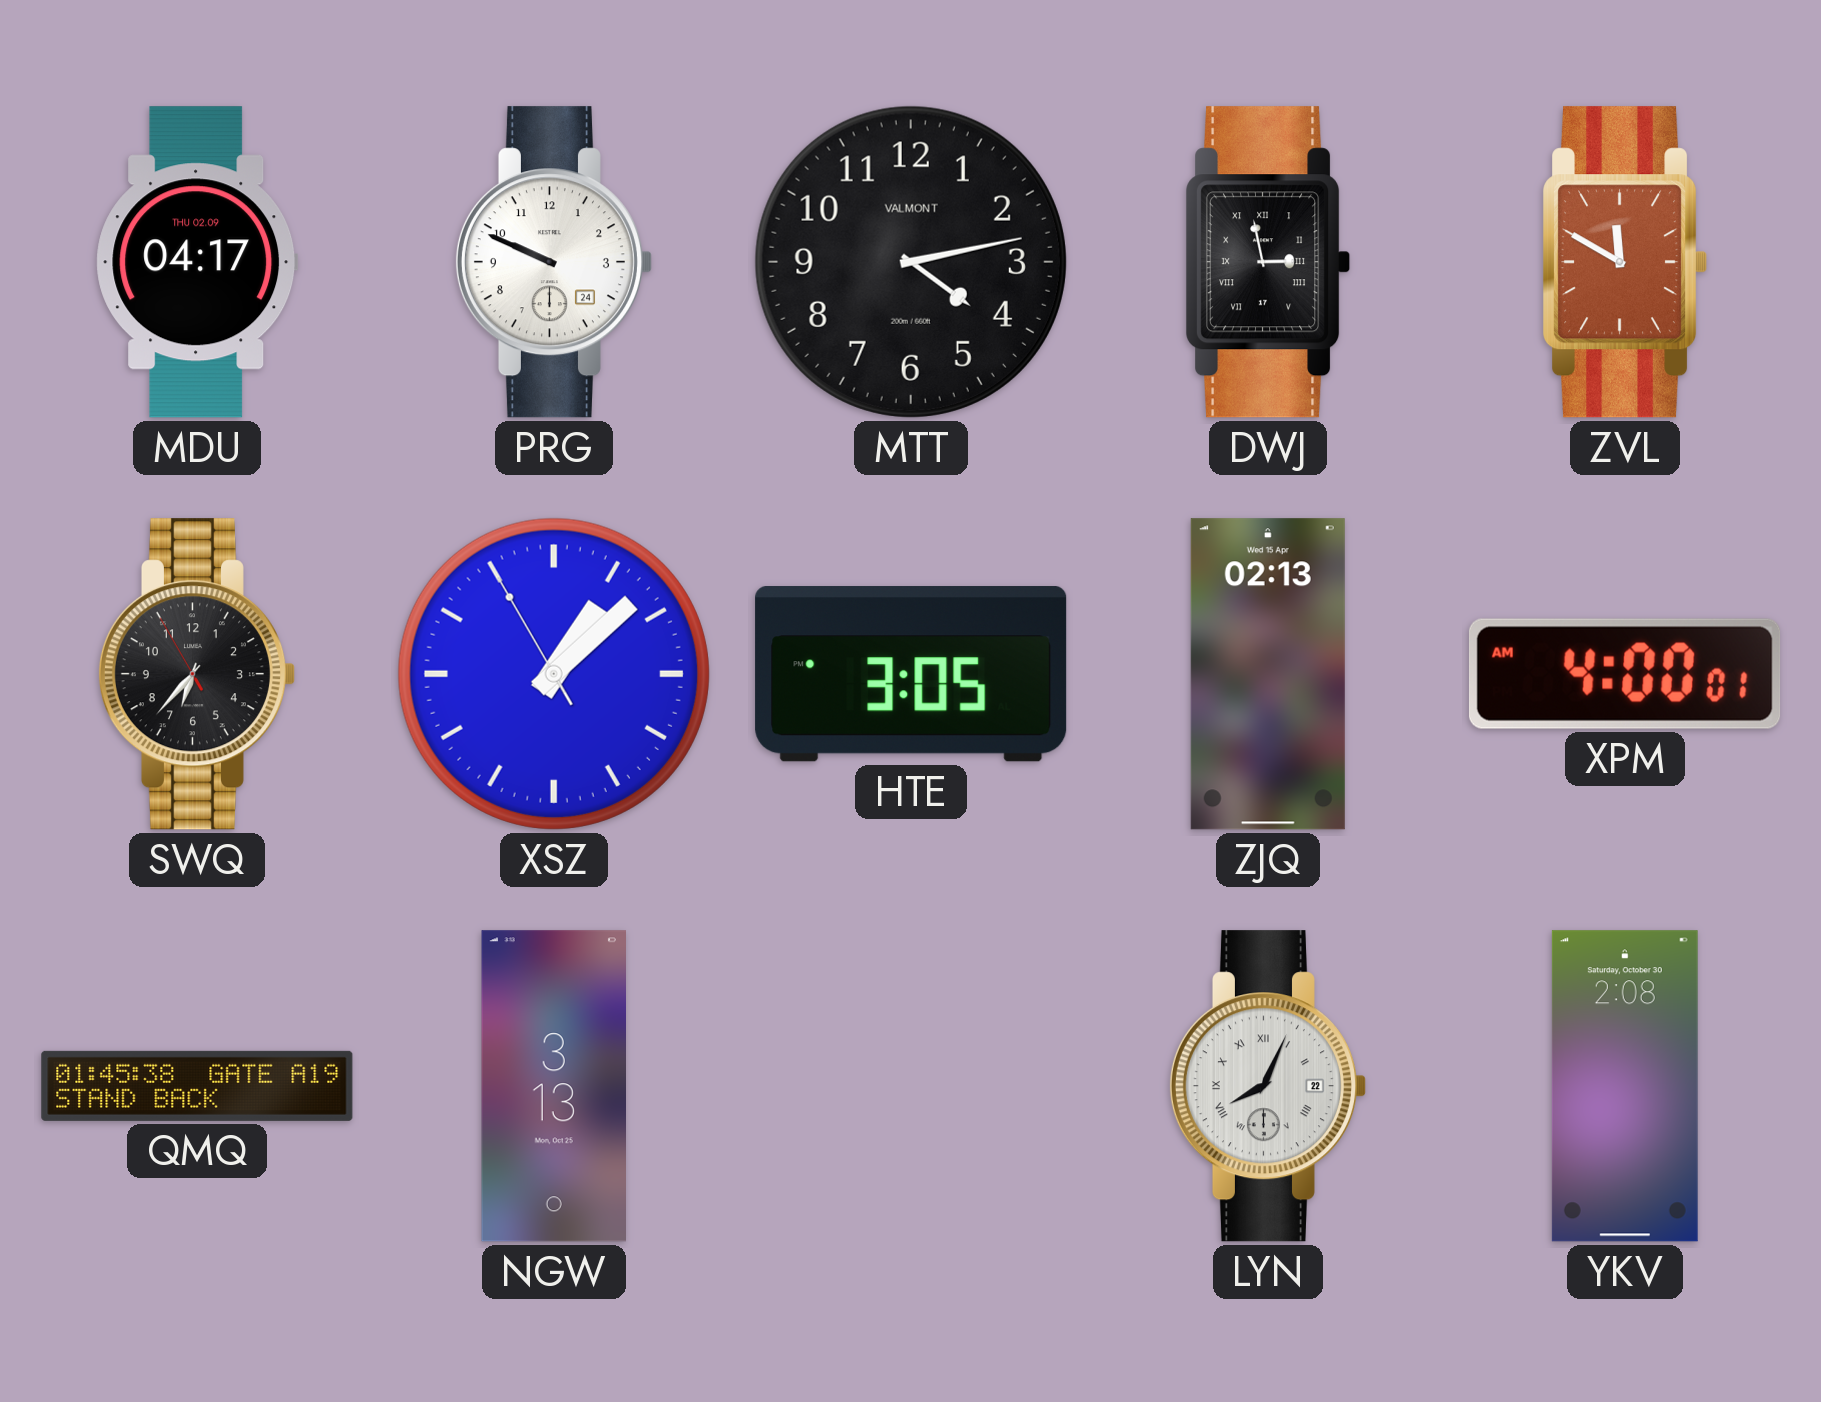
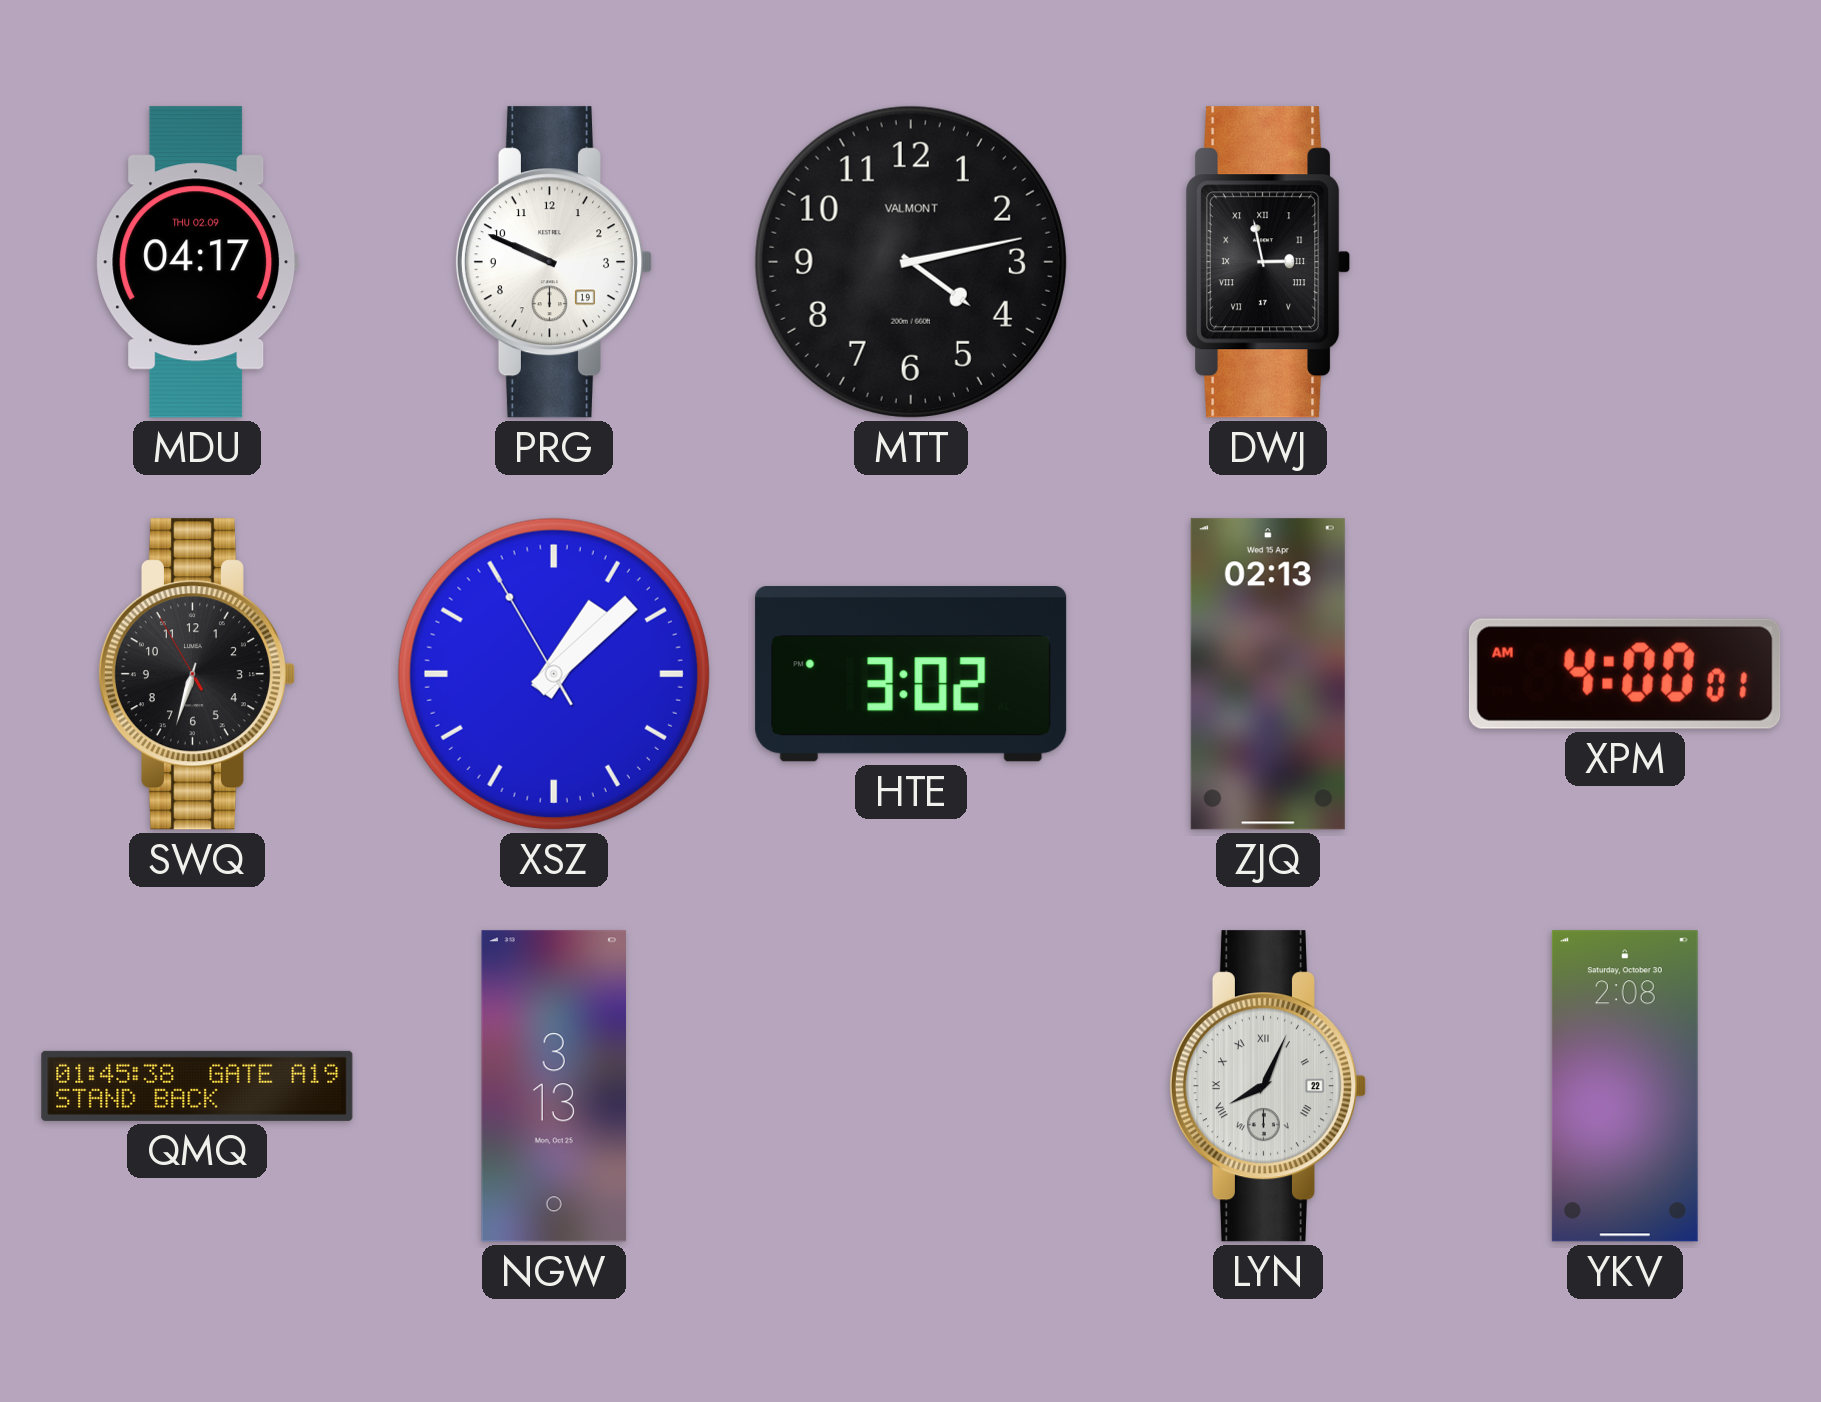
PRG date: 24 -> 19 (553, 262)
ZVL: 11:50 -> none (1626, 262)
SWQ: 6:36 -> 6:32 (196, 674)
HTE: 3:05 -> 3:02 (911, 674)
